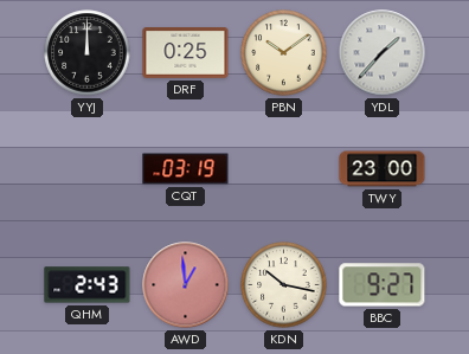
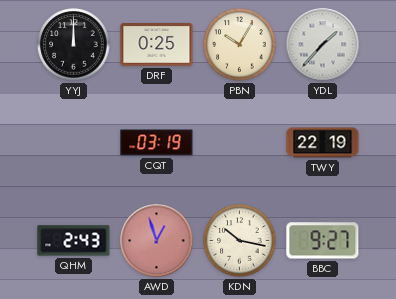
PBN: 10:09 -> 10:05 (240, 45)
TWY: 23:00 -> 22:19 (323, 143)
AWD: 12:59 -> 12:57 (157, 241)
